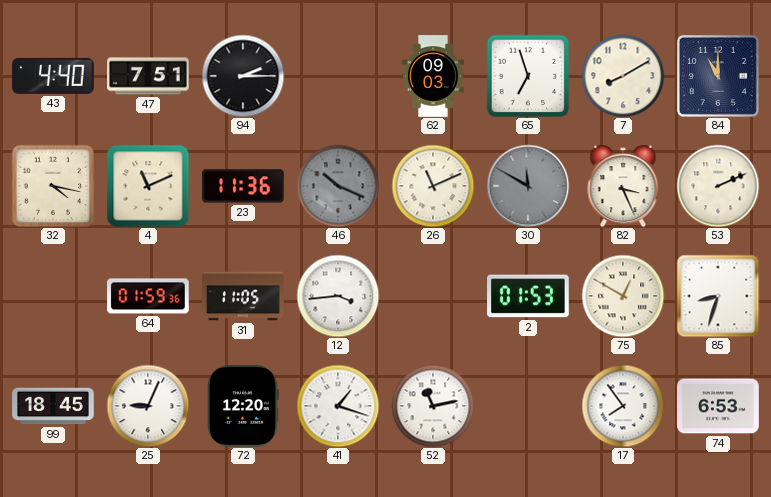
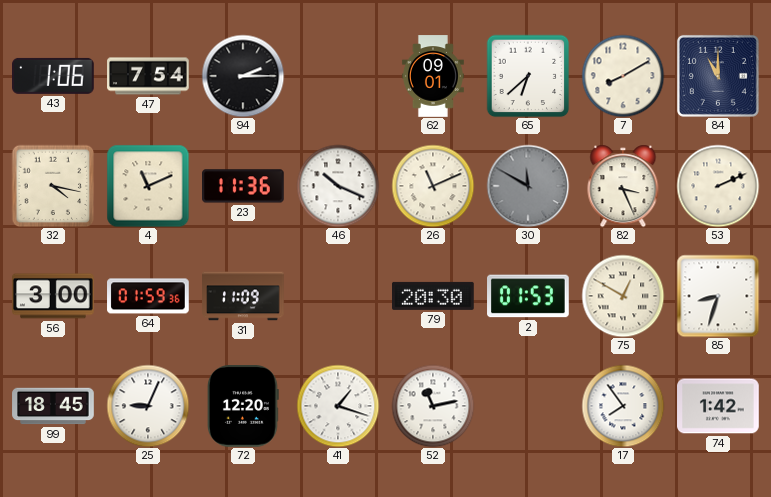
43: 4:40 -> 1:06 (54, 76)
47: 7:51 -> 7:54 (148, 76)
62: 09:03 -> 09:01 (433, 76)
65: 6:57 -> 6:38 (528, 76)
46 dial: grey -> white (338, 186)
56: none -> 3:00 (53, 296)
31: 11:05 -> 11:09 (243, 296)
12: 3:44 -> none (338, 296)
79: none -> 20:30 (433, 296)
74: 6:53 -> 1:42 (718, 406)
